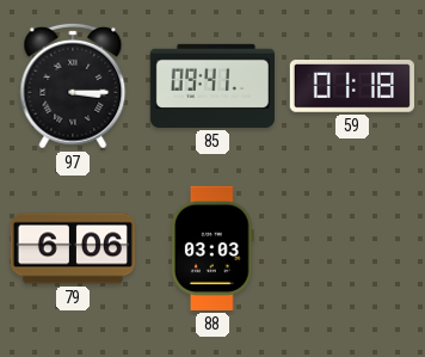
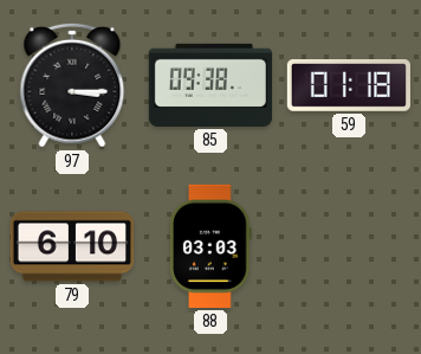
85: 09:41 -> 09:38 (209, 85)
79: 6:06 -> 6:10 (71, 246)
